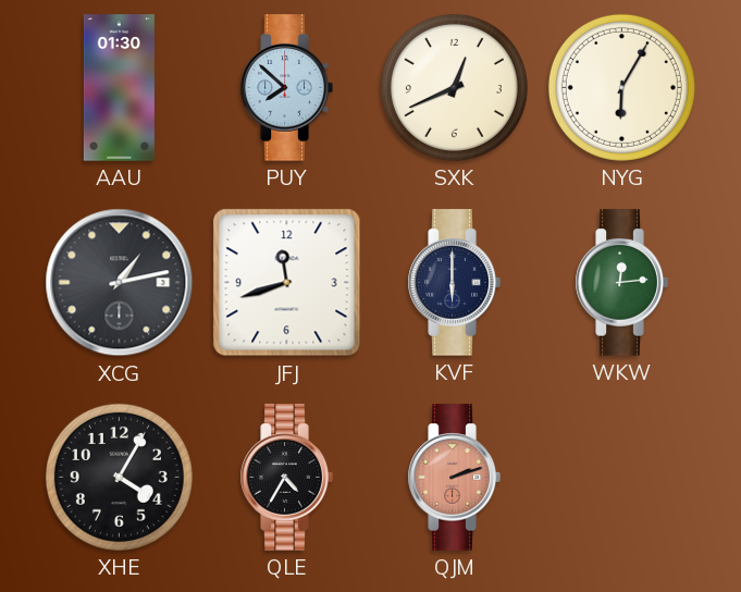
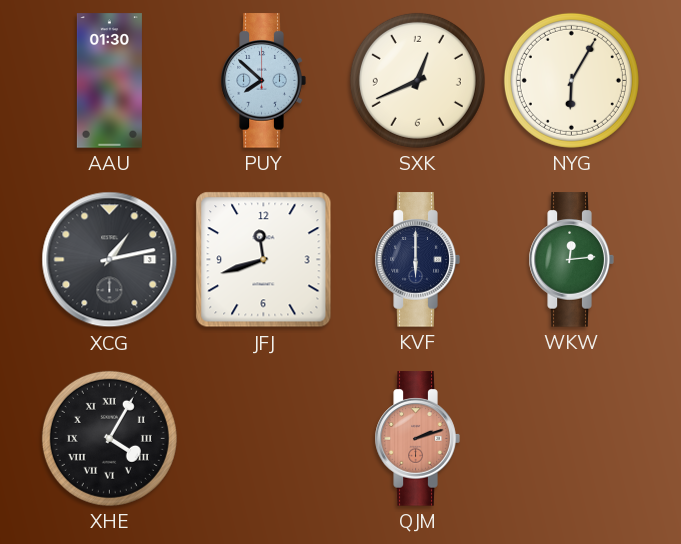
XHE numerals: Arabic -> Roman (109, 438)
QLE: 4:35 -> none (286, 478)
